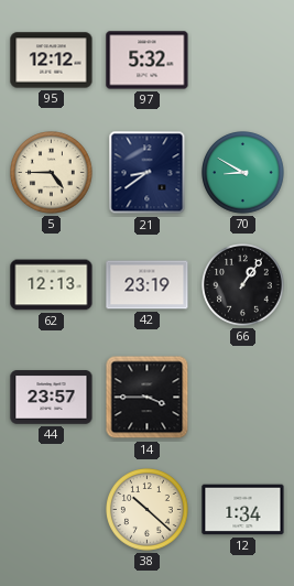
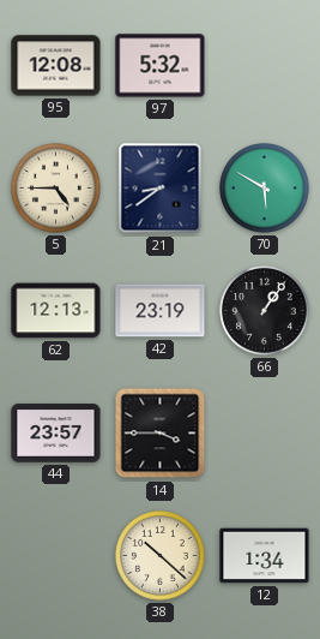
95: 12:12 -> 12:08 (56, 66)
70: 8:50 -> 5:50 (265, 189)
